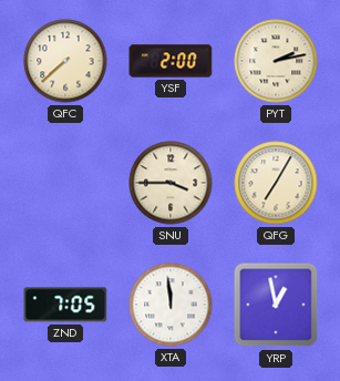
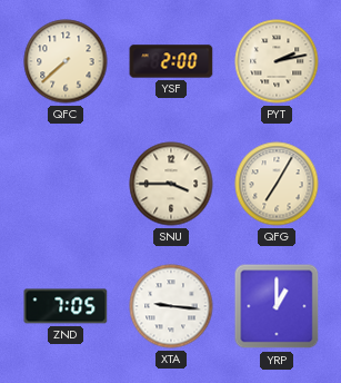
XTA: 11:59 -> 9:16 (171, 306)
YRP: 12:58 -> 1:00 (277, 306)
